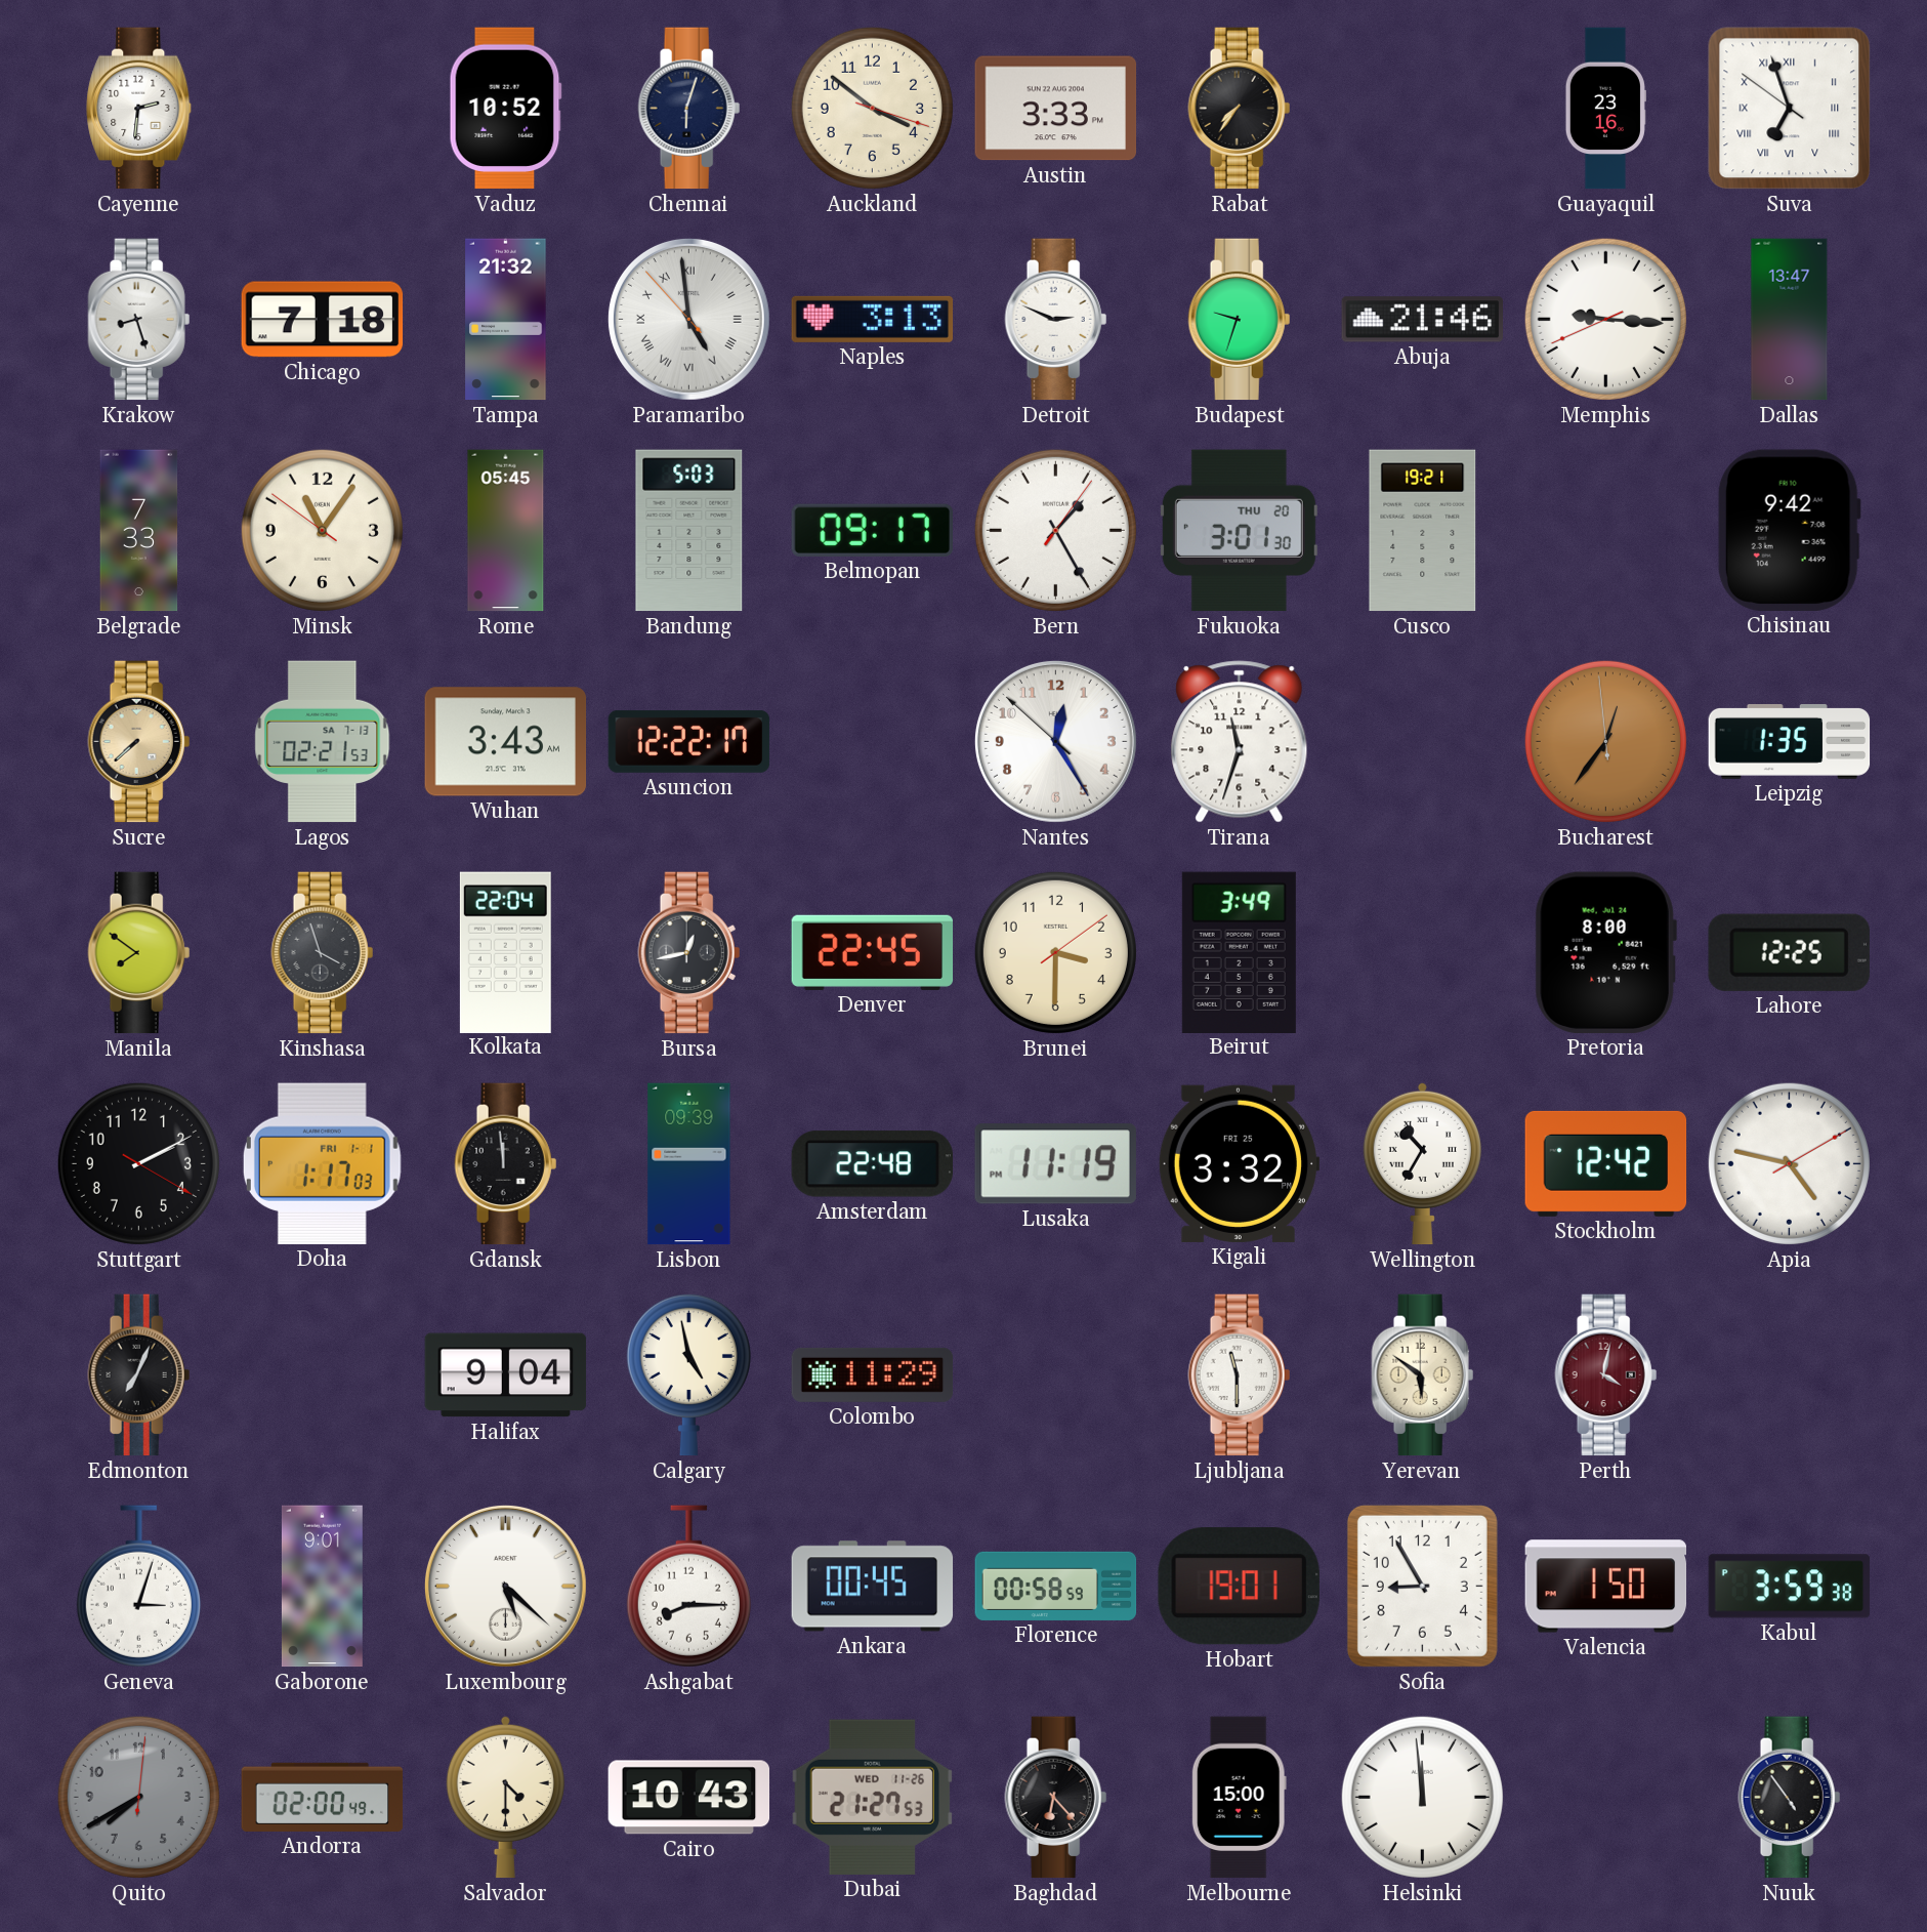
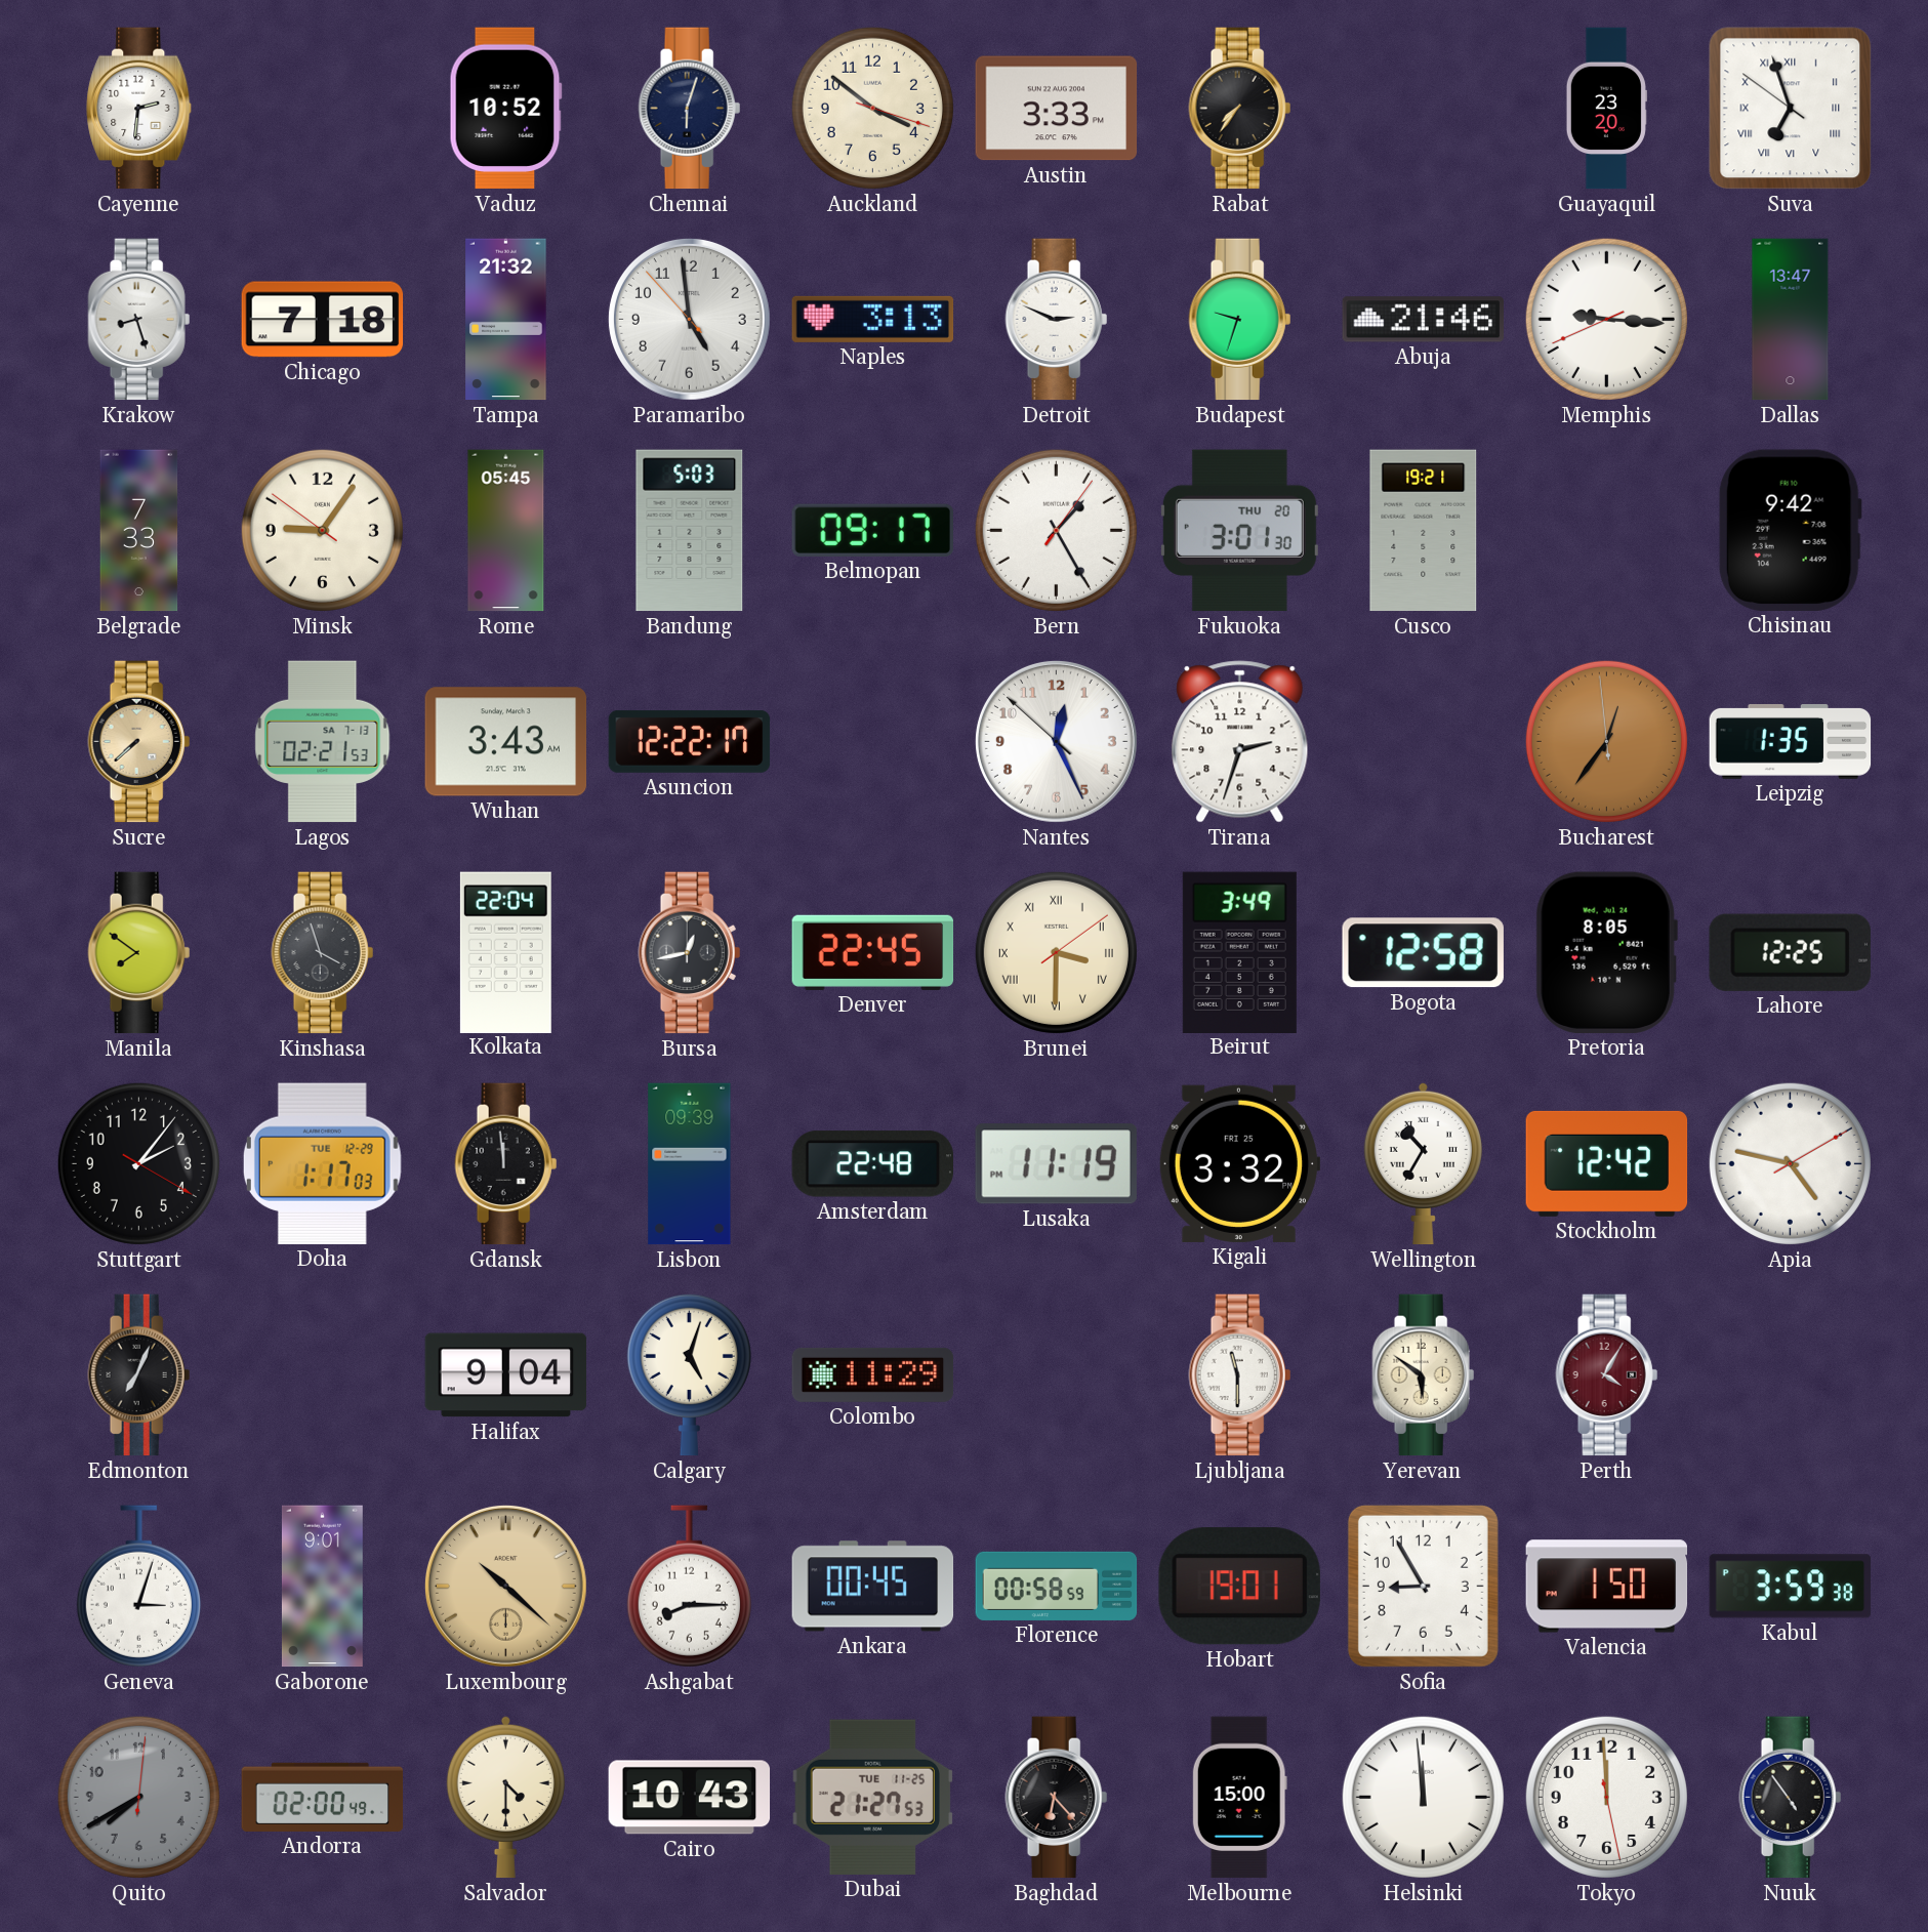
Guayaquil: 23:16 -> 23:20 (1606, 109)
Paramaribo numerals: Roman -> Arabic (689, 319)
Minsk: 11:05 -> 9:05 (322, 530)
Nantes: 12:24 -> 12:25 (1056, 741)
Tirana: 11:33 -> 2:33 (1240, 742)
Brunei numerals: Arabic -> Roman (1056, 952)
Bogota: none -> 12:58 (1423, 953)
Pretoria: 8:00 -> 8:05 (1606, 952)
Stuttgart: 2:10 -> 2:06 (138, 1163)
Doha date: FRI 1-1 -> TUE 12-29 (322, 1163)
Calgary: 4:58 -> 5:03 (689, 1374)
Perth: 4:02 -> 4:05 (1607, 1375)
Luxembourg: 5:22 -> 10:22 (505, 1586)
Luxembourg dial: white -> champagne (505, 1586)
Dubai date: WED 11-26 -> TUE 11-25 (872, 1797)
Tokyo: none -> 11:59 (1606, 1797)
